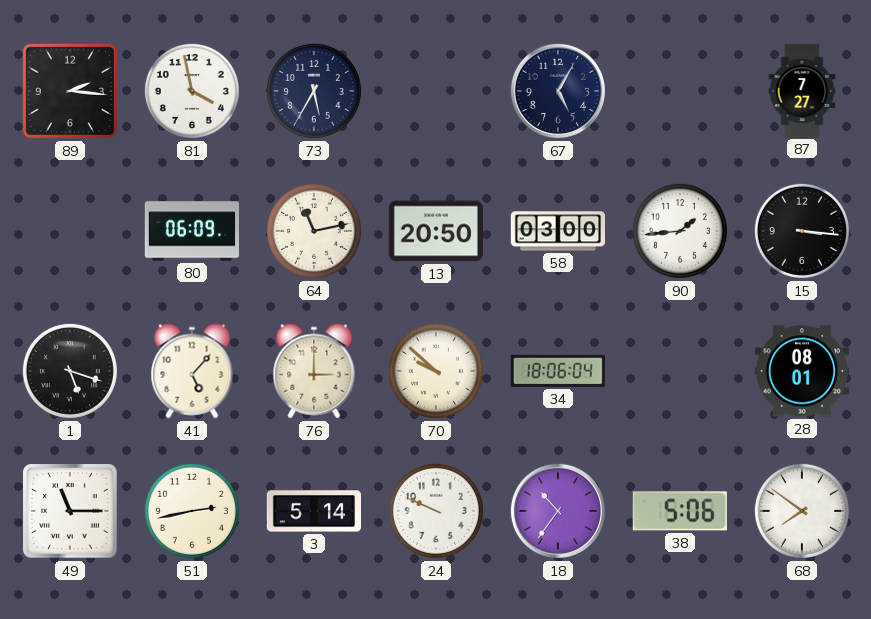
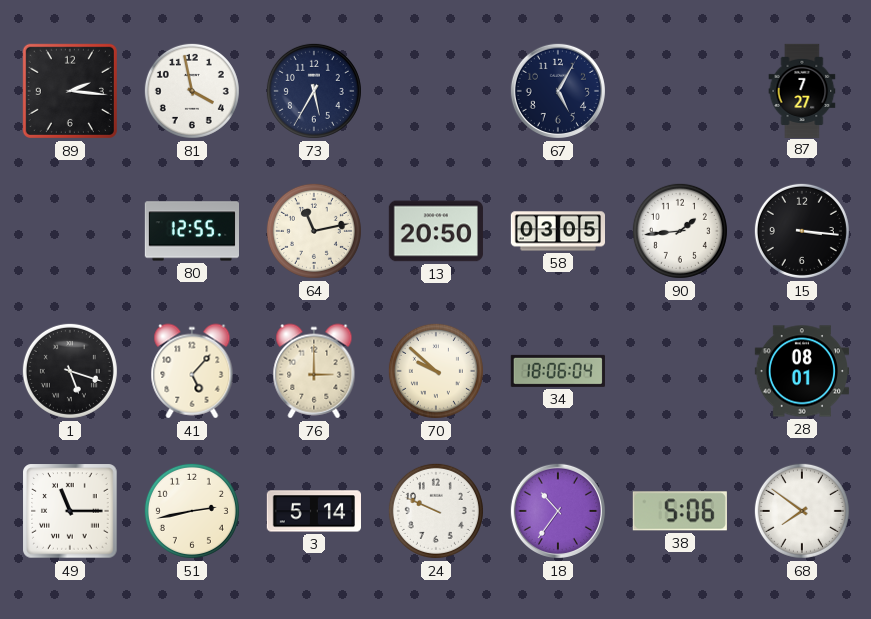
80: 06:09 -> 12:55 (191, 231)
58: 03:00 -> 03:05 (557, 231)
